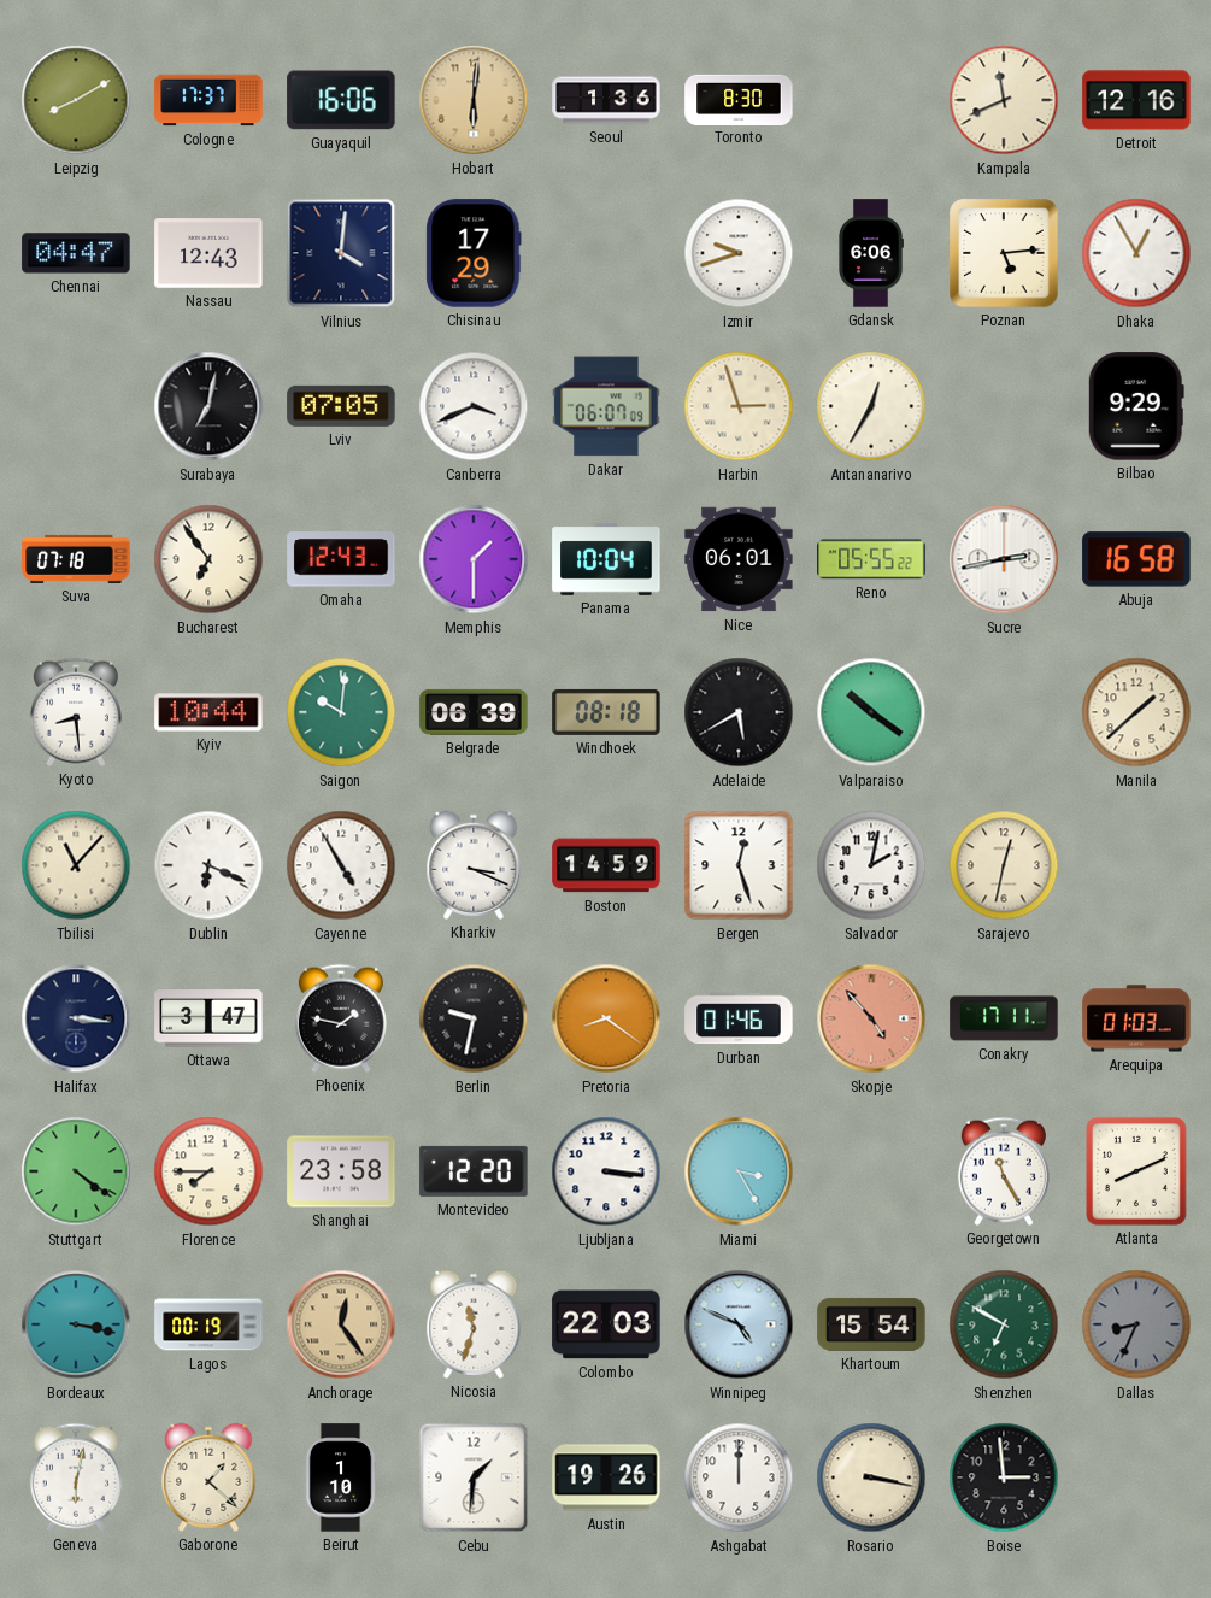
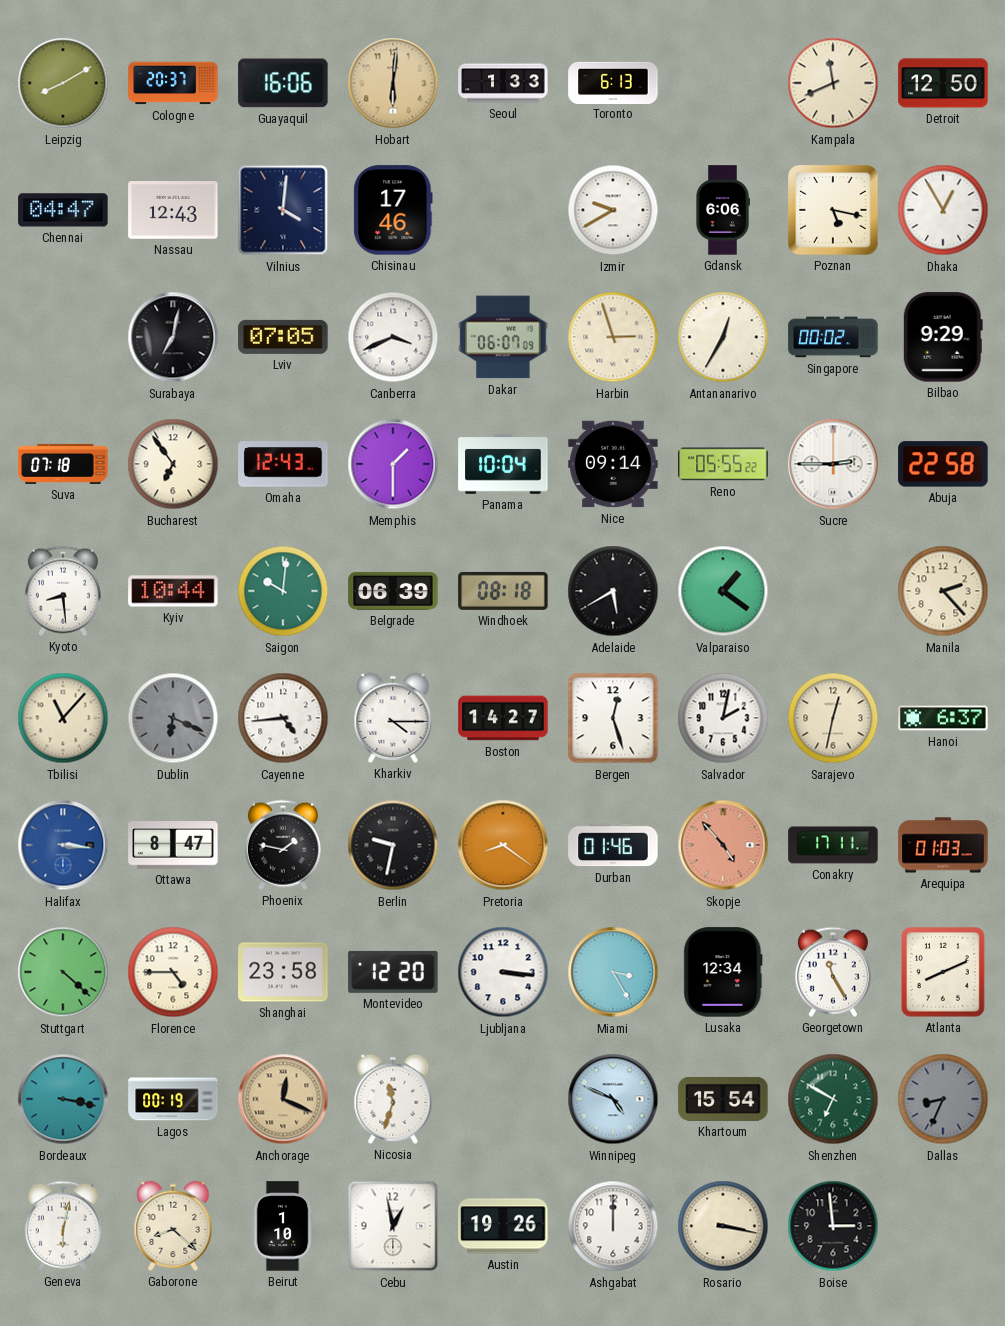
Cologne: 17:37 -> 20:37 (173, 83)
Seoul: 1:36 -> 1:33 (503, 83)
Toronto: 8:30 -> 6:13 (613, 82)
Detroit: 12:16 -> 12:50 (943, 83)
Chisinau: 17:29 -> 17:46 (393, 210)
Izmir: 9:42 -> 9:40 (613, 210)
Poznan: 5:14 -> 5:17 (833, 210)
Singapore: none -> 00:02 (833, 337)
Nice: 06:01 -> 09:14 (613, 464)
Sucre: 2:43 -> 2:45 (833, 464)
Abuja: 16:58 -> 22:58 (943, 464)
Valparaiso: 10:21 -> 1:21 (723, 591)
Manila: 1:38 -> 2:23 (943, 591)
Dublin dial: white -> grey (173, 718)
Cayenne: 4:55 -> 4:44 (283, 718)
Kharkiv: 3:19 -> 4:15 (393, 718)
Boston: 14:59 -> 14:27 (503, 718)
Hanoi: none -> 6:37 (943, 718)
Halifax dial: navy -> blue (63, 845)
Ottawa: 3:47 -> 8:47 (173, 845)
Stuttgart: 4:21 -> 4:22 (63, 972)
Florence: 7:45 -> 4:45 (173, 972)
Lusaka: none -> 12:34 (723, 972)
Anchorage: 12:24 -> 12:19 (283, 1099)
Colombo: 22:03 -> none (606, 1324)
Gaborone: 1:22 -> 8:22 (173, 1226)
Cebu: 1:31 -> 12:58 (393, 1226)
